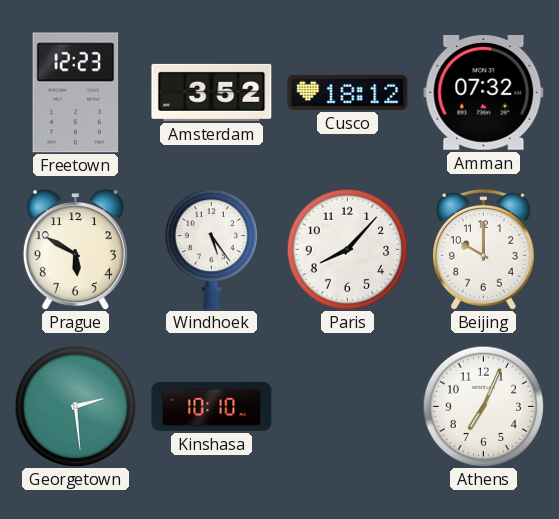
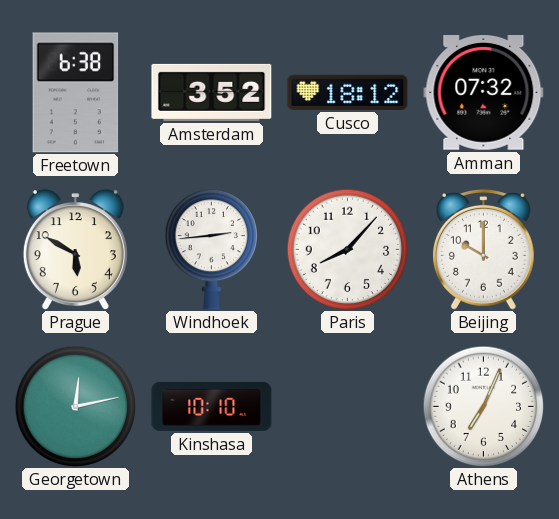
Freetown: 12:23 -> 6:38 (76, 93)
Windhoek: 5:24 -> 2:44 (211, 250)
Georgetown: 2:29 -> 12:13 (75, 406)
